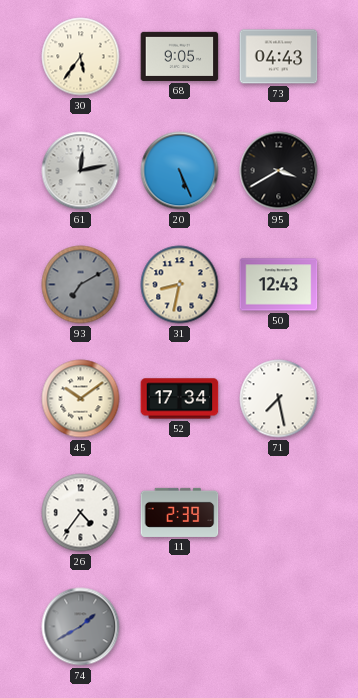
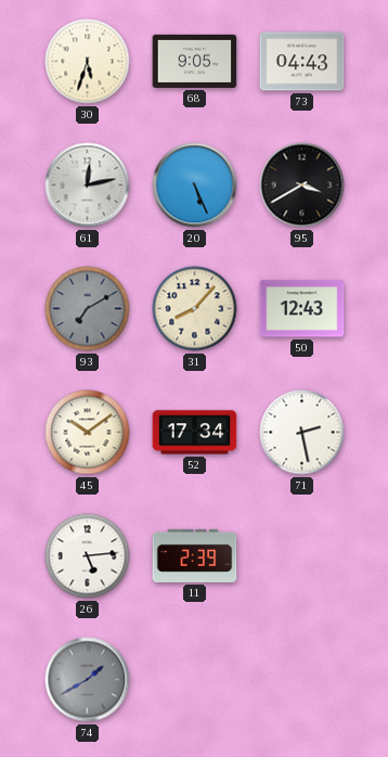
30: 5:36 -> 5:33 (88, 62)
31: 8:32 -> 8:07 (195, 309)
71: 7:28 -> 2:28 (302, 433)
26: 4:36 -> 5:14 (88, 556)
